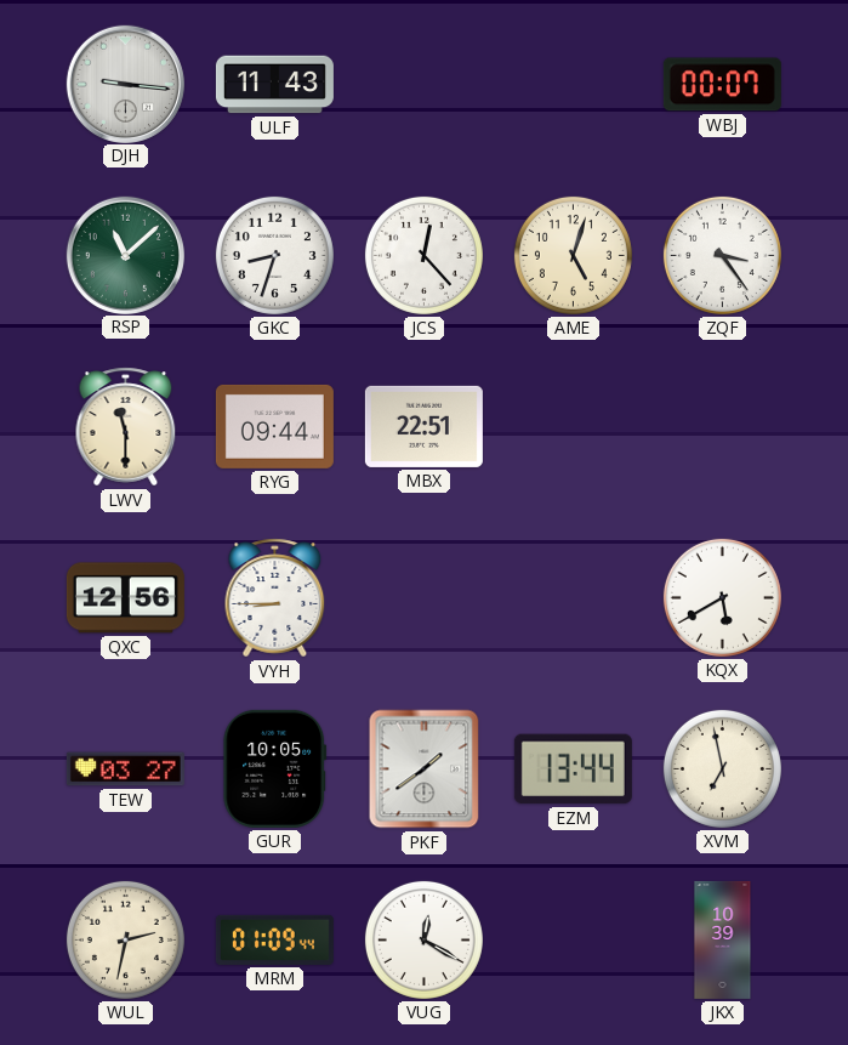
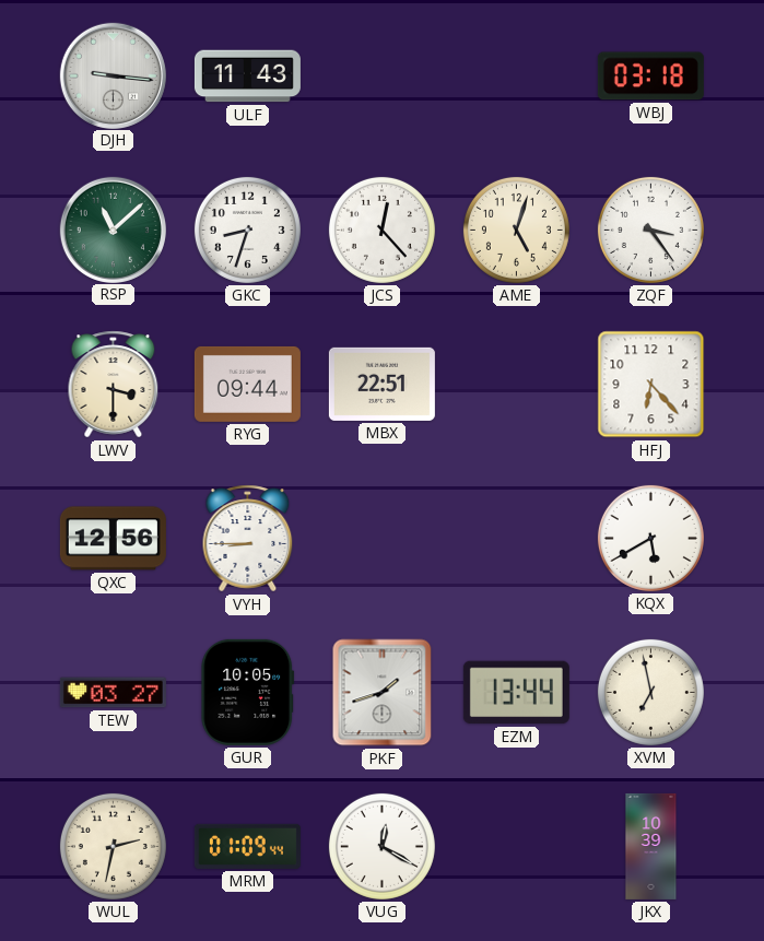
WBJ: 00:07 -> 03:18 (650, 77)
LWV: 11:30 -> 3:30 (114, 385)
HFJ: none -> 6:23 (651, 385)
PKF: 1:39 -> 1:42 (383, 693)
